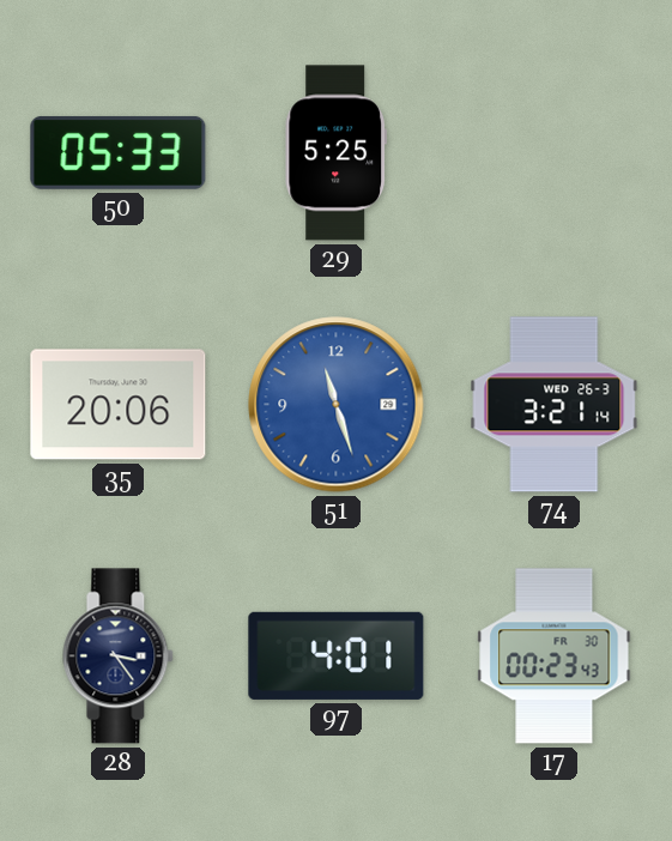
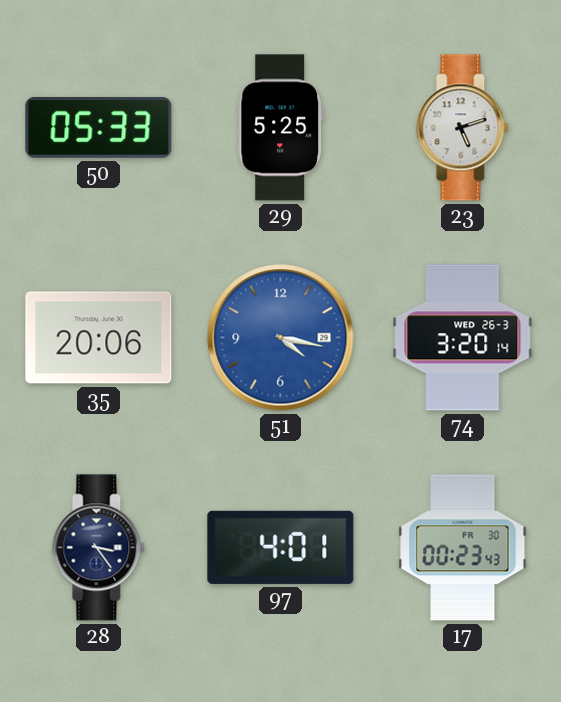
23: none -> 5:12 (463, 128)
51: 11:27 -> 4:17 (281, 338)
74: 3:21 -> 3:20 (463, 338)
